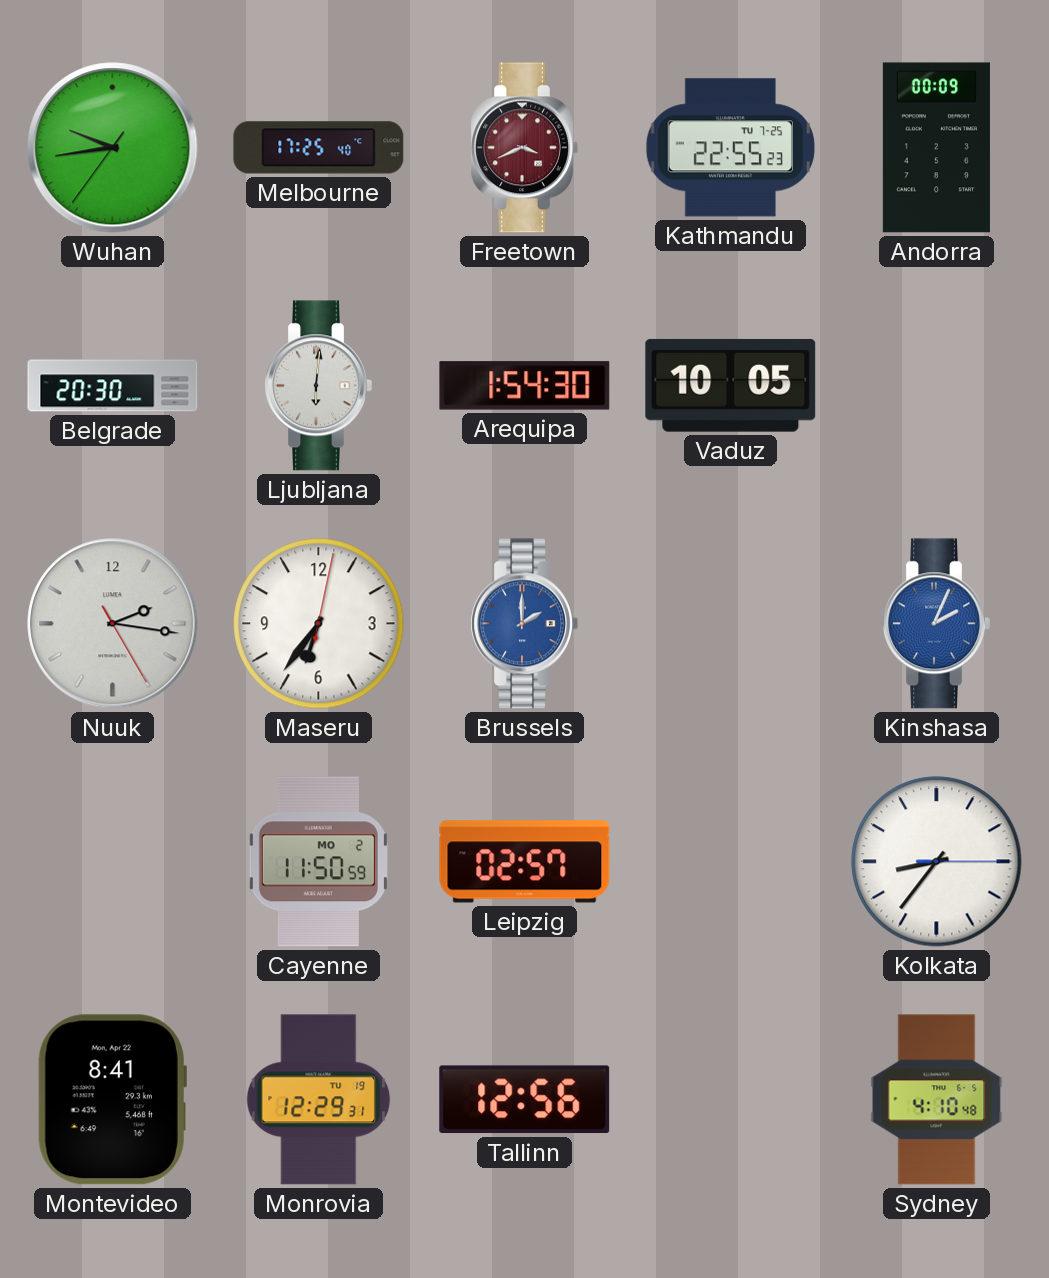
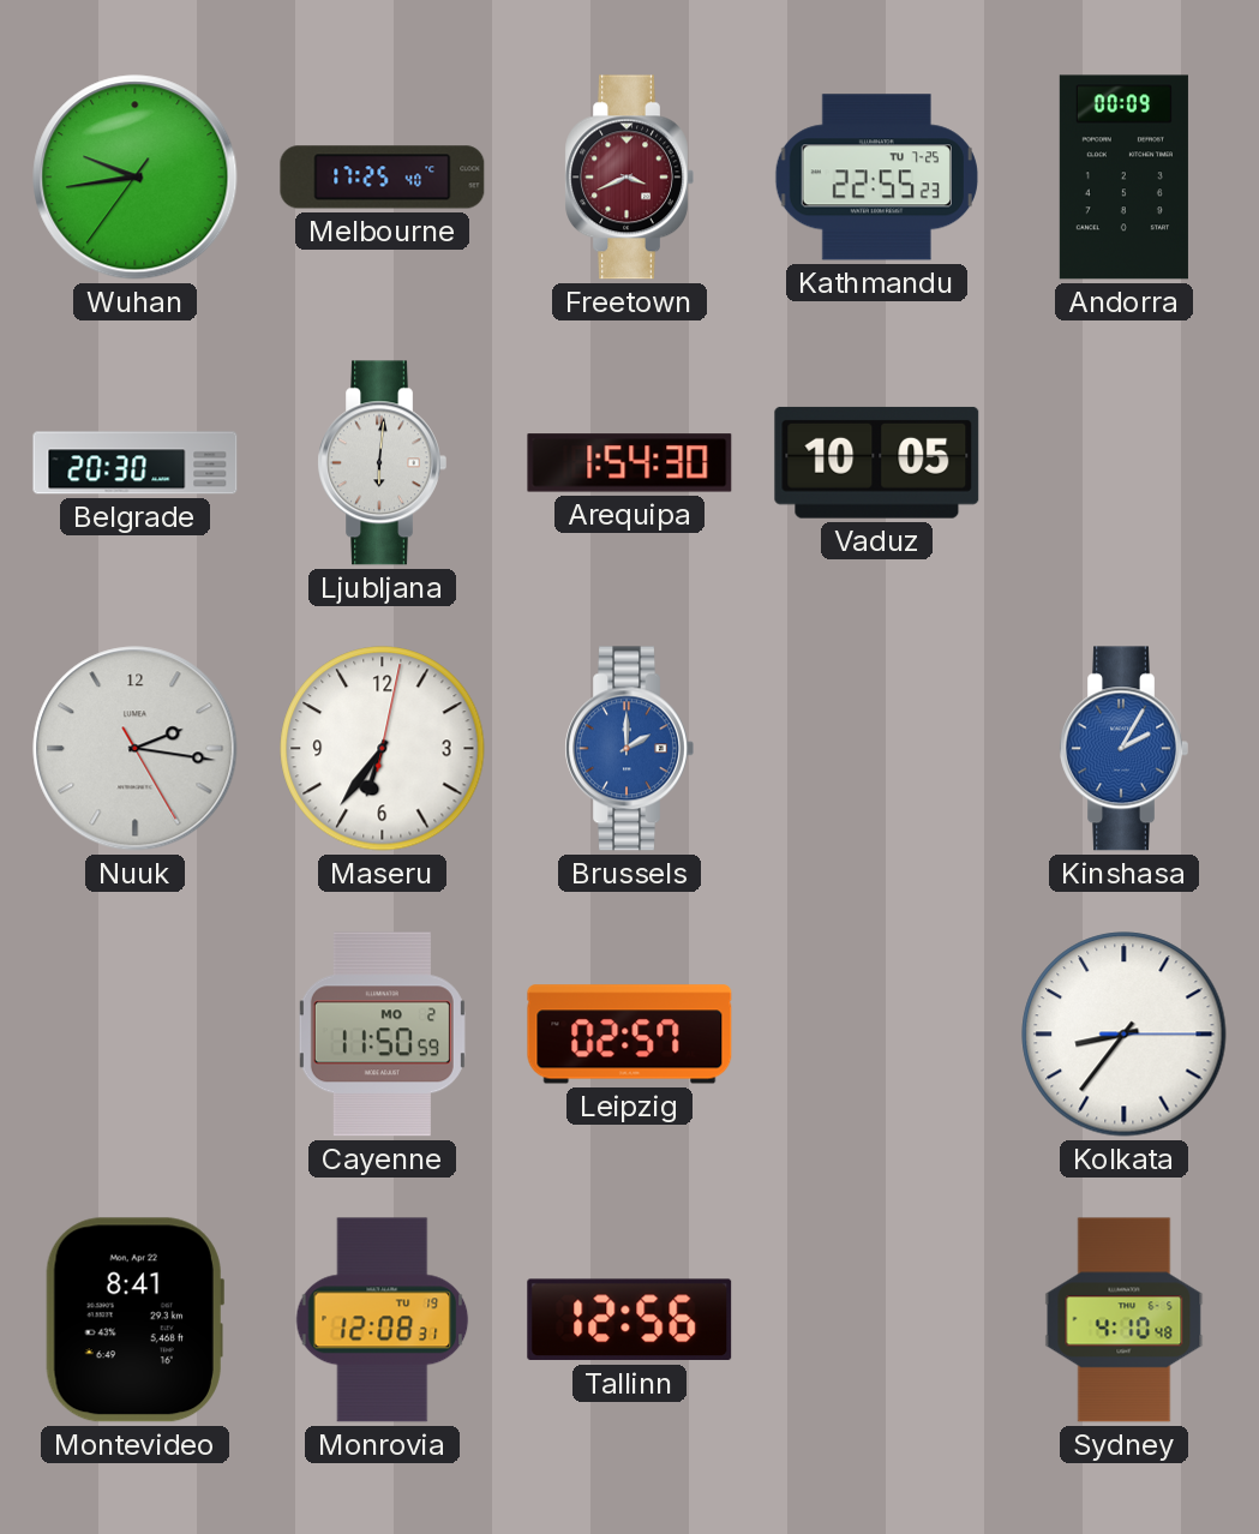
Kinshasa: 2:04 -> 2:05 (1123, 749)
Monrovia: 12:29 -> 12:08 (383, 1320)
